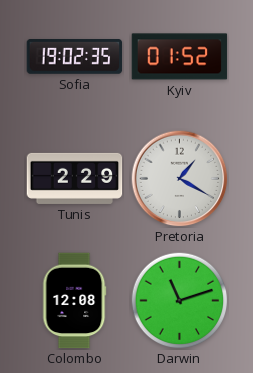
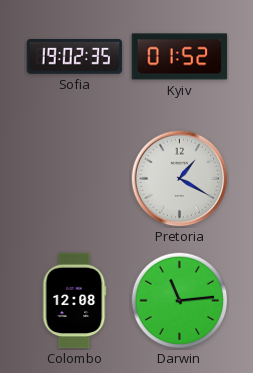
Tunis: 2:29 -> none (75, 178)
Darwin: 11:12 -> 11:14 (179, 300)
